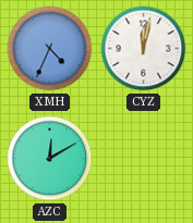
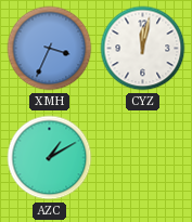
XMH: 4:34 -> 3:34 (50, 49)
AZC: 12:10 -> 1:10 (50, 158)
